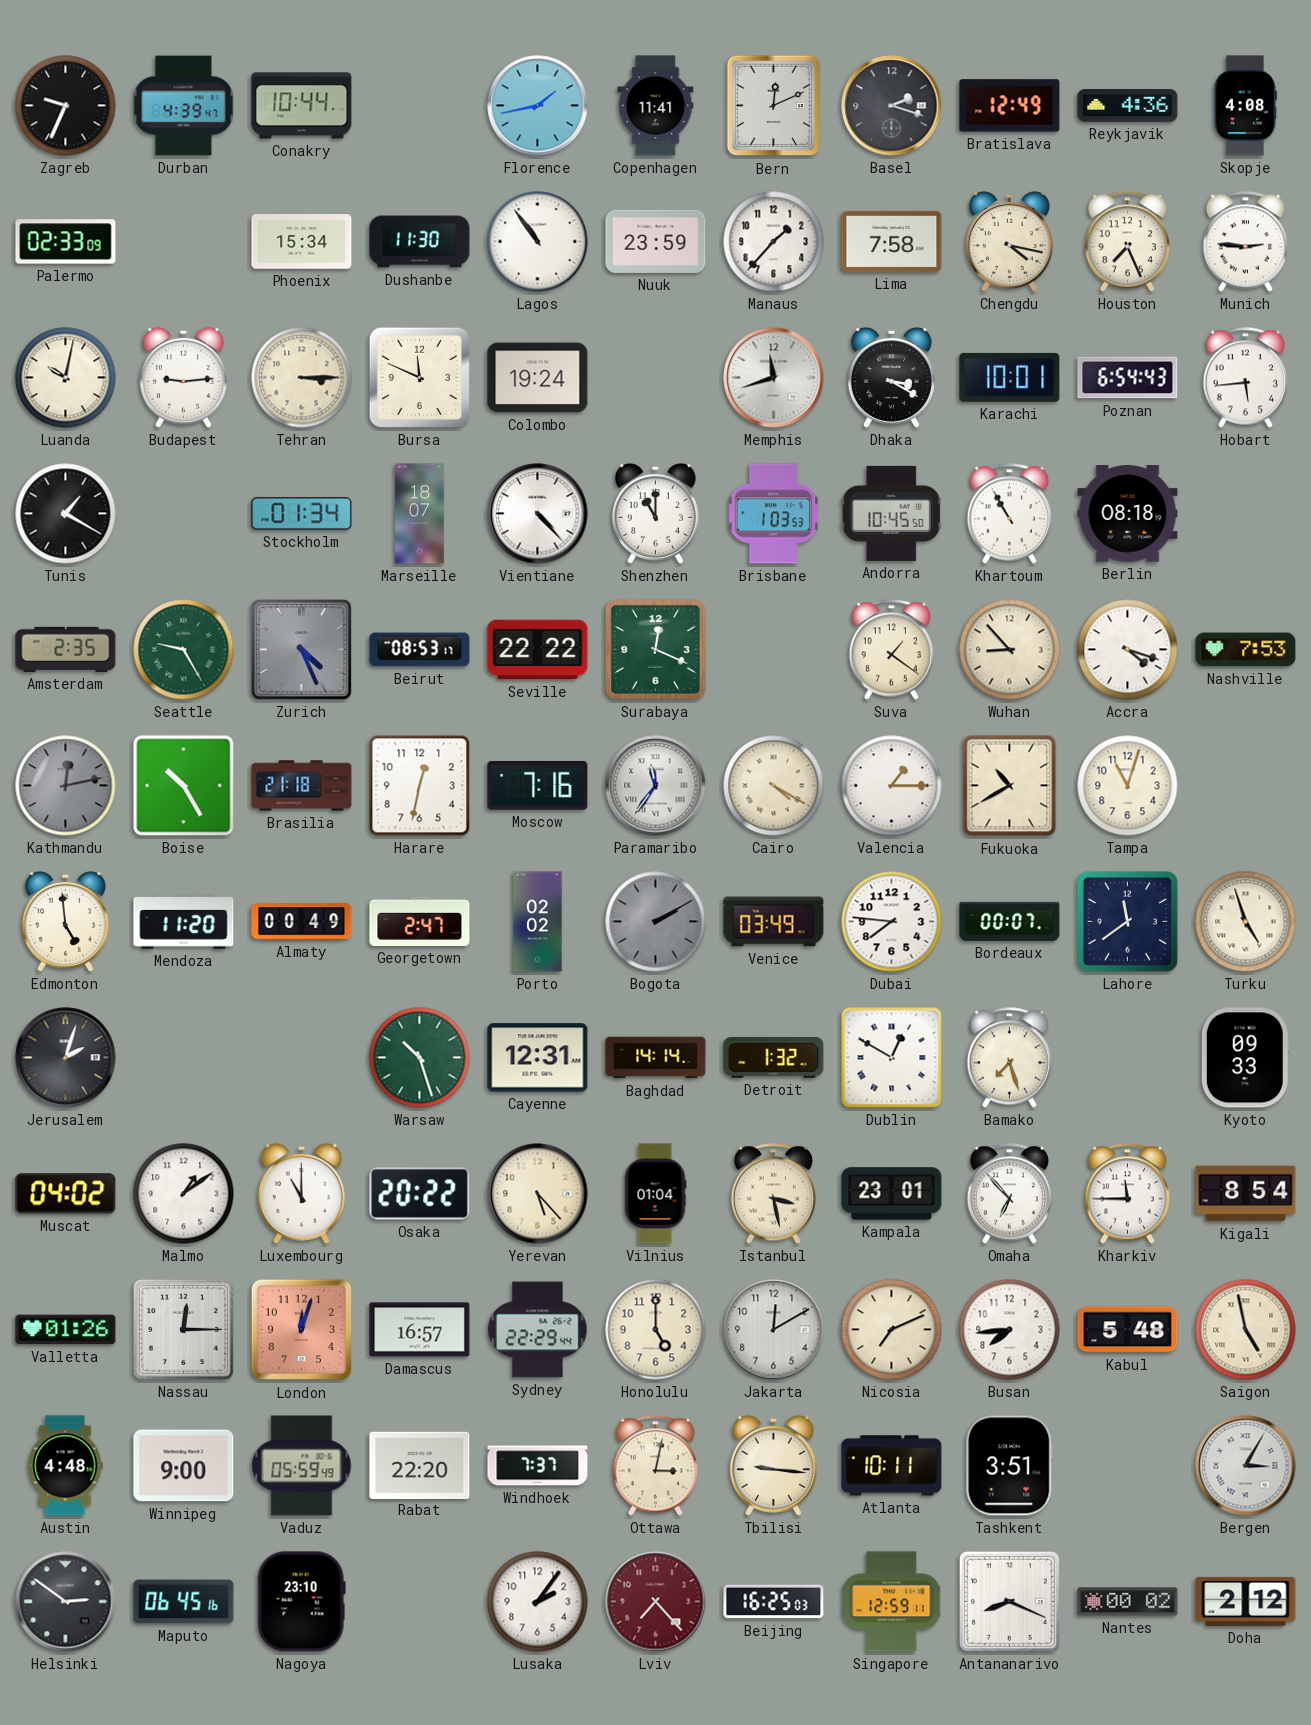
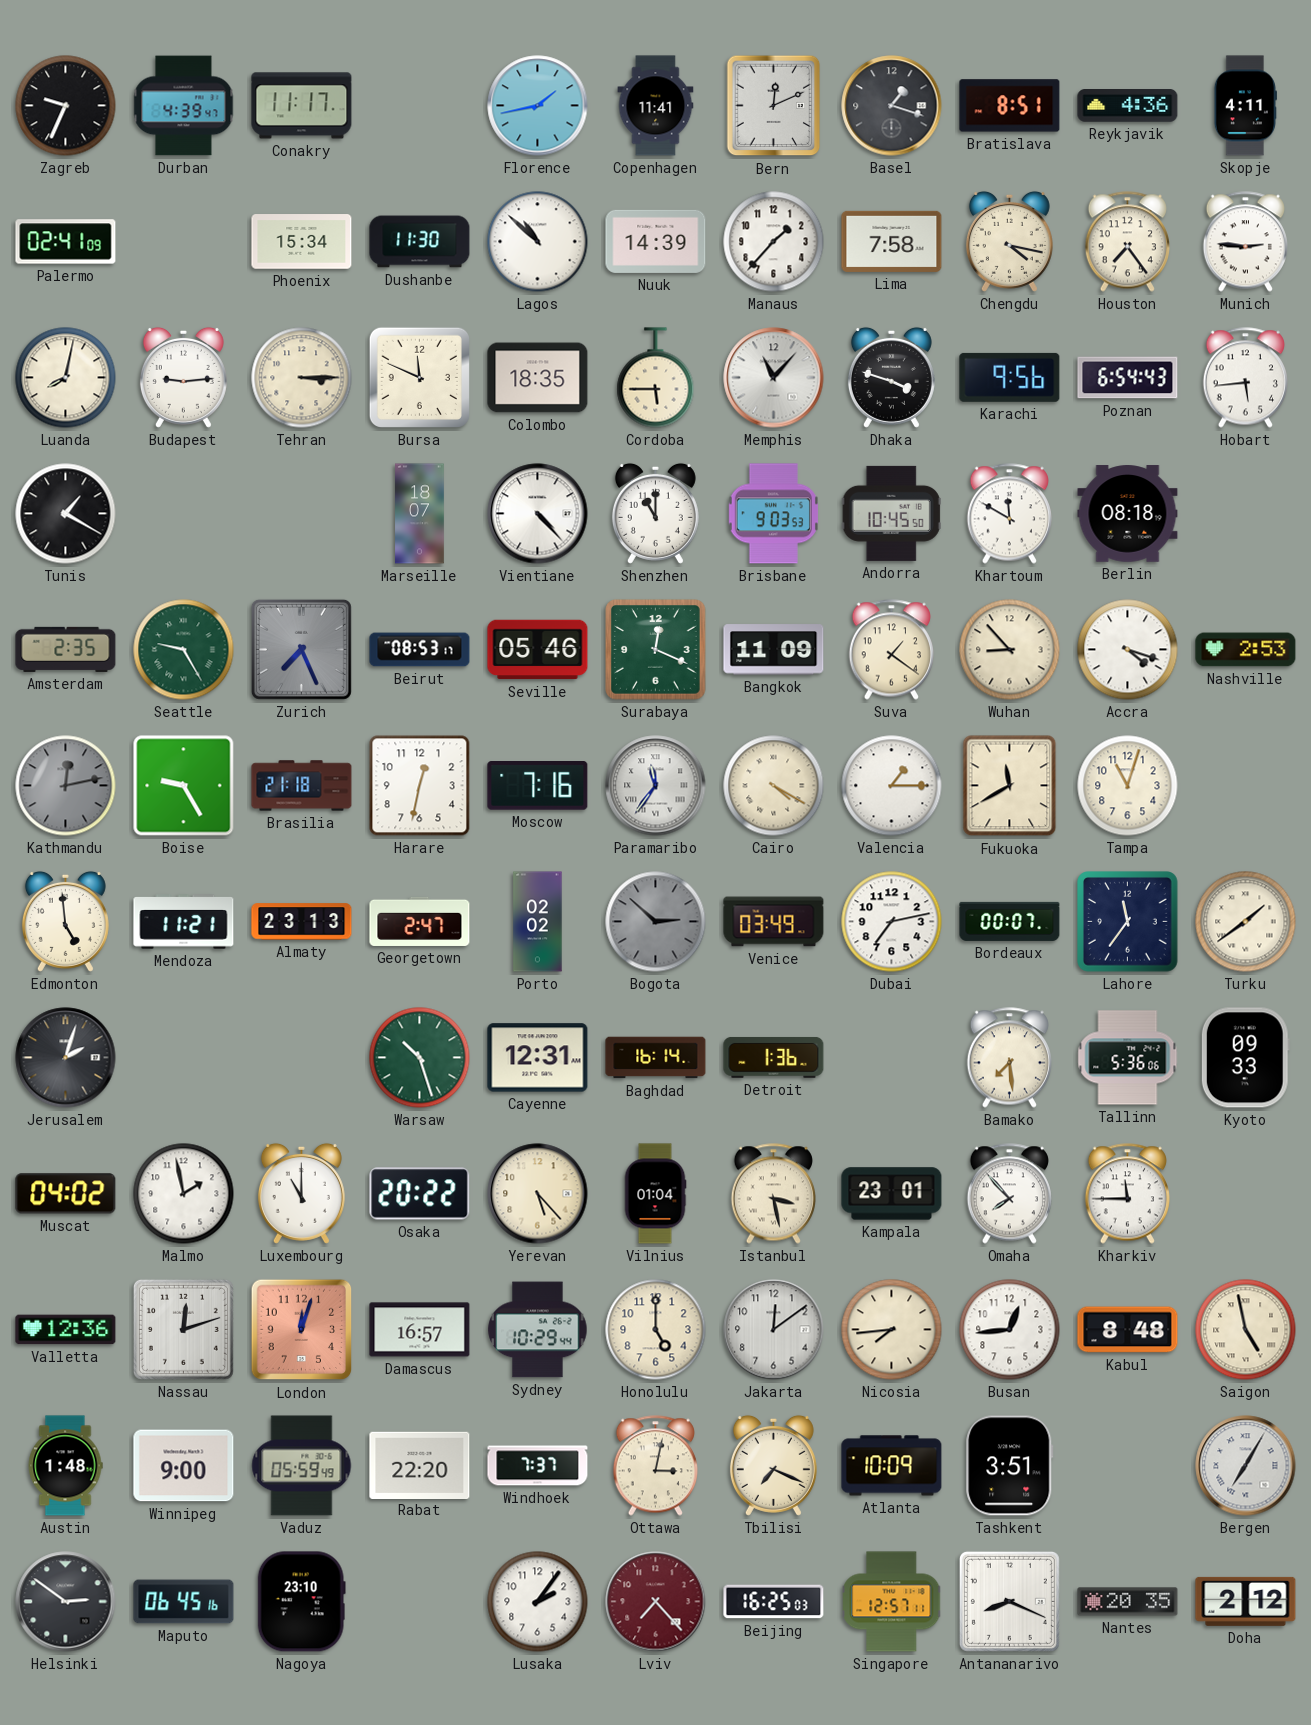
Conakry: 10:44 -> 11:17 (302, 106)
Basel: 2:18 -> 1:18 (892, 106)
Bratislava: 12:49 -> 8:51 (1010, 106)
Skopje: 4:08 -> 4:11 (1245, 106)
Palermo: 02:33 -> 02:41 (66, 242)
Lagos: 10:54 -> 10:52 (538, 242)
Nuuk: 23:59 -> 14:39 (656, 241)
Houston: 7:26 -> 7:24 (1127, 242)
Luanda: 10:02 -> 8:02 (66, 378)
Colombo: 19:24 -> 18:35 (538, 378)
Cordoba: none -> 5:45 (656, 378)
Memphis: 11:42 -> 11:07 (774, 378)
Dhaka: 3:20 -> 3:48 (891, 377)
Karachi: 10:01 -> 9:56 (1010, 377)
Stockholm: 01:34 -> none (302, 514)
Brisbane: 1:03 -> 9:03 (773, 514)
Khartoum: 10:55 -> 11:50 (1009, 514)
Zurich: 4:26 -> 7:26 (301, 649)
Seville: 22:22 -> 05:46 (538, 650)
Bangkok: none -> 11:09 (774, 650)
Nashville: 7:53 -> 2:53 (1246, 650)
Boise: 10:25 -> 9:25 (184, 786)
Fukuoka: 10:40 -> 11:40 (1010, 786)
Mendoza: 11:20 -> 11:21 (184, 922)
Almaty: 00:49 -> 23:13 (302, 922)
Bogota: 2:10 -> 2:52 (656, 922)
Dubai: 7:46 -> 7:13 (892, 922)
Lahore: 11:39 -> 11:36 (1128, 922)
Turku: 4:57 -> 1:39 (1246, 922)
Baghdad: 14:14 -> 16:14 (656, 1058)
Detroit: 1:32 -> 1:36 (774, 1057)
Dublin: 12:50 -> none (892, 1058)
Bamako: 7:27 -> 7:29 (1009, 1058)
Tallinn: none -> 5:36 (1128, 1058)
Malmo: 1:09 -> 1:58 (184, 1194)
Omaha: 6:53 -> 7:53 (1009, 1194)
Kigali: 8:54 -> none (1246, 1194)
Valletta: 01:26 -> 12:36 (66, 1330)
Nassau: 12:15 -> 12:12 (183, 1329)
Sydney: 22:29 -> 10:29 (538, 1330)
Jakarta: 12:10 -> 12:09 (774, 1330)
Nicosia: 7:11 -> 7:44 (892, 1330)
Busan: 7:44 -> 12:44 (1010, 1330)
Kabul: 5:48 -> 8:48 (1128, 1330)
Austin: 4:48 -> 1:48 (65, 1466)
Tbilisi: 9:16 -> 7:19 (773, 1465)
Atlanta: 10:11 -> 10:09 (892, 1466)
Bergen: 3:05 -> 7:05 (1246, 1466)
Singapore: 12:59 -> 12:57 (892, 1602)
Nantes: 00:02 -> 20:35 (1128, 1602)
